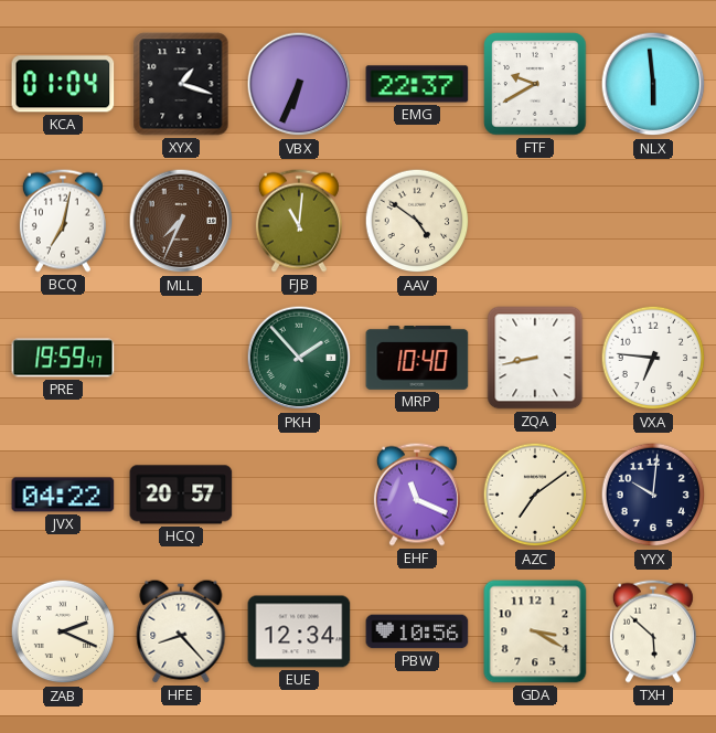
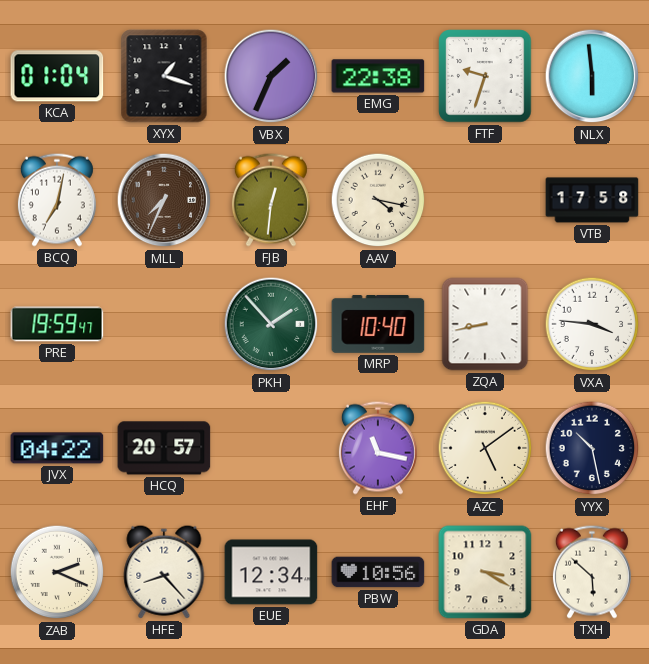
VBX: 6:34 -> 1:34 (271, 76)
EMG: 22:37 -> 22:38 (378, 76)
FTF: 9:40 -> 9:33 (485, 76)
FJB: 11:01 -> 12:31 (271, 200)
AAV: 4:51 -> 4:17 (378, 200)
VTB: none -> 17:58 (592, 200)
VXA: 6:46 -> 3:46 (592, 324)
EHF: 11:19 -> 11:17 (378, 448)
AZC: 7:09 -> 5:09 (485, 448)
YYX: 10:01 -> 10:28 (592, 448)
